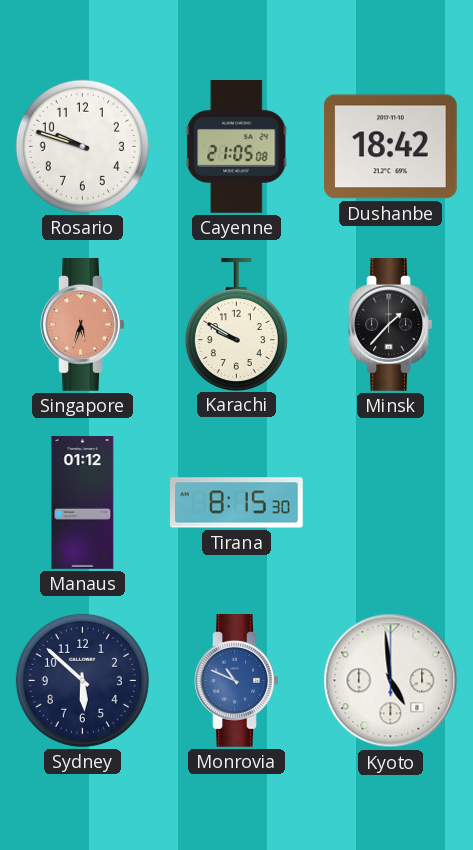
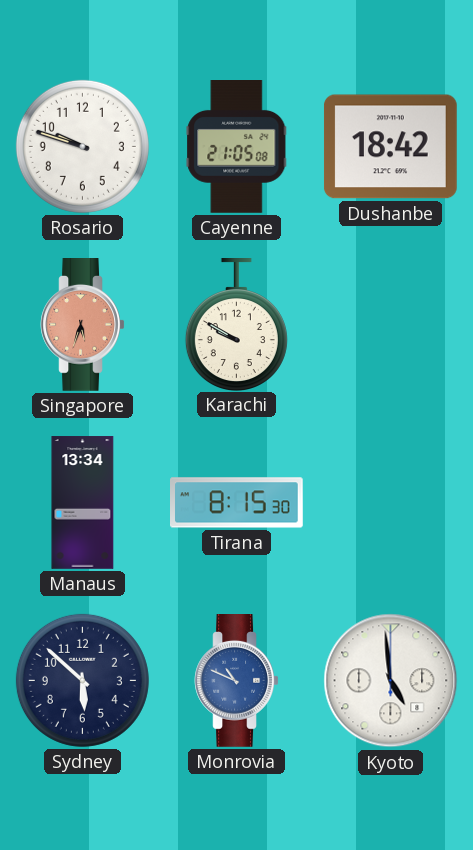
Minsk: 1:37 -> none (391, 325)
Manaus: 01:12 -> 13:34 (83, 503)
